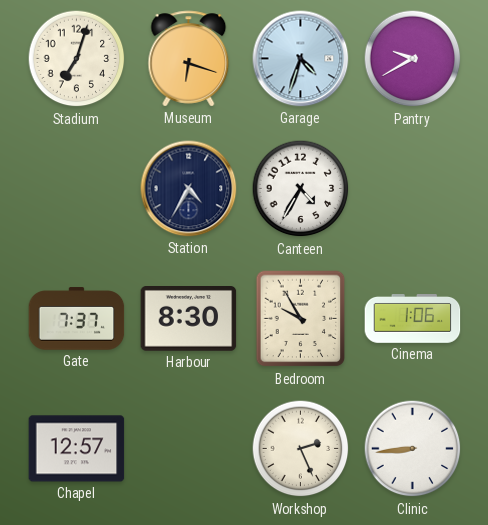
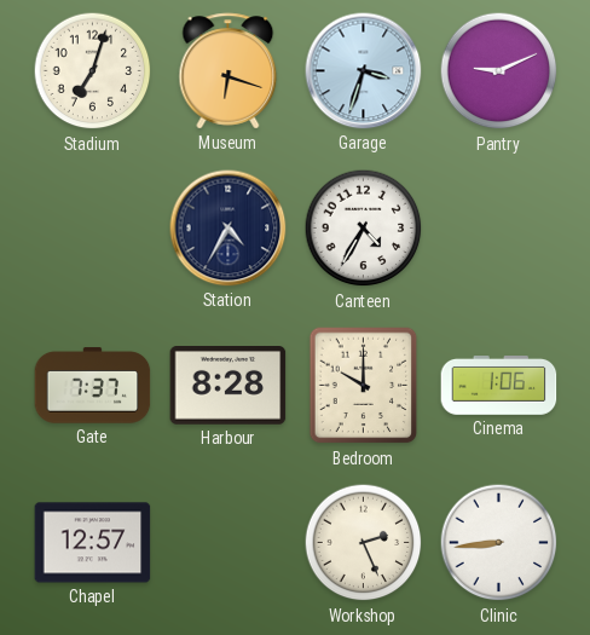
Garage: 4:33 -> 3:33 (364, 71)
Pantry: 9:40 -> 9:11 (499, 71)
Harbour: 8:30 -> 8:28 (229, 386)
Bedroom: 9:55 -> 10:00 (364, 386)
